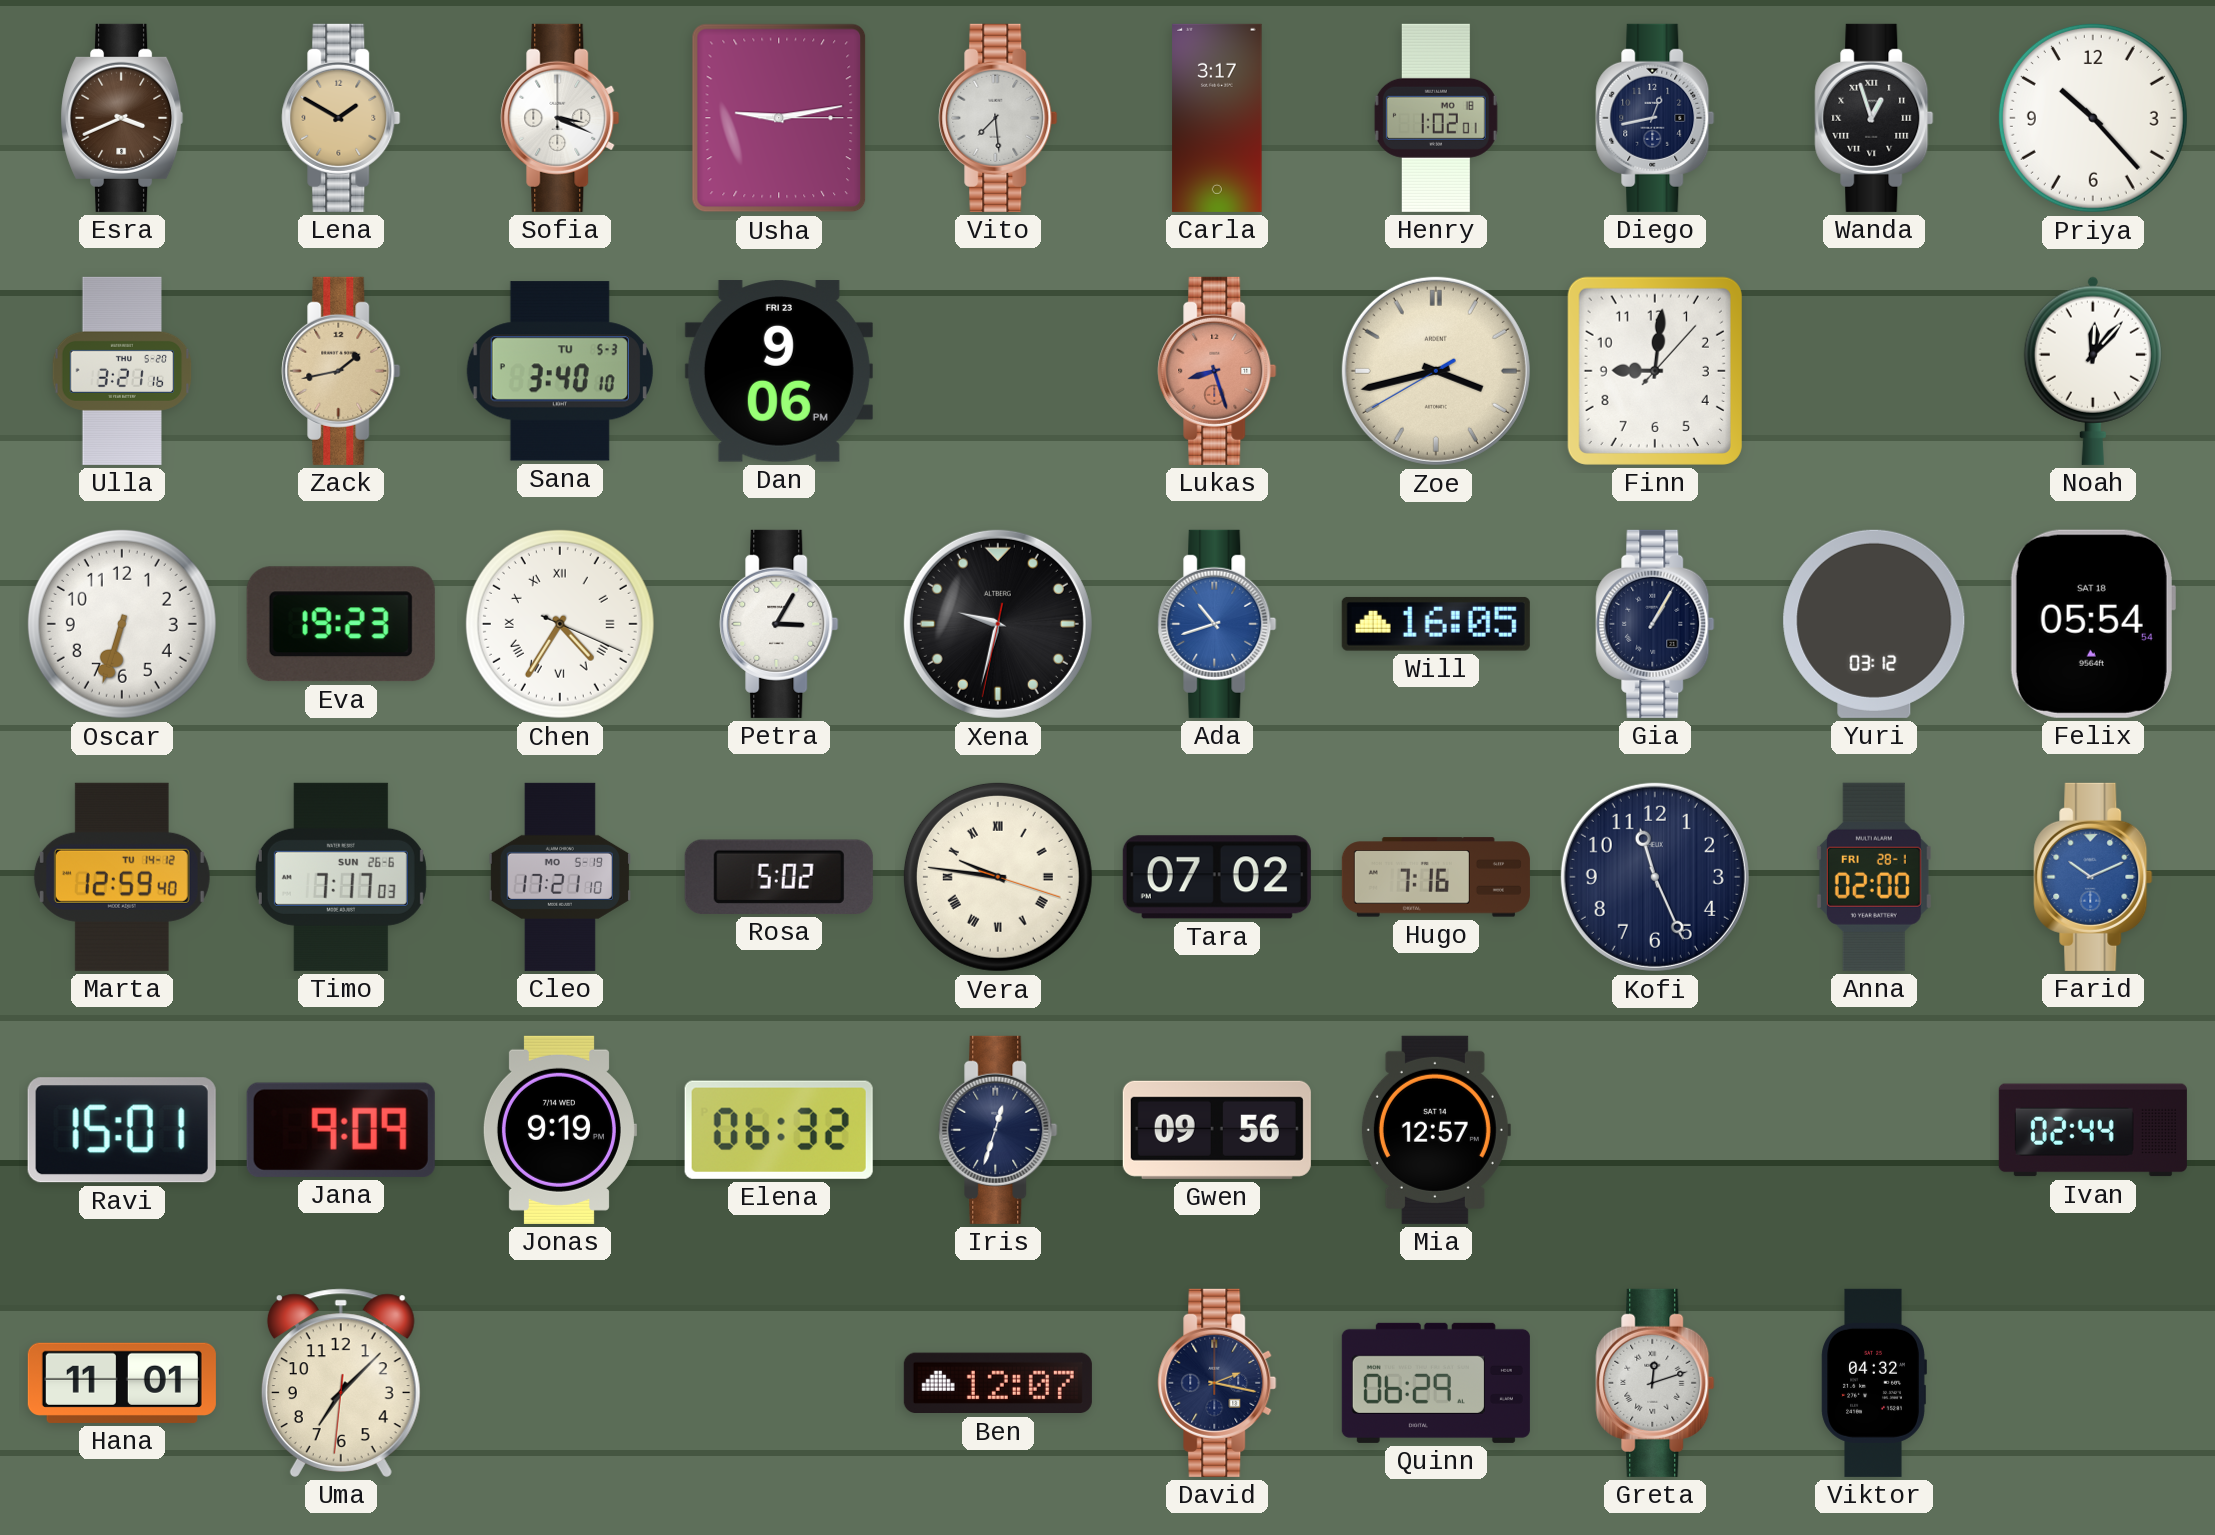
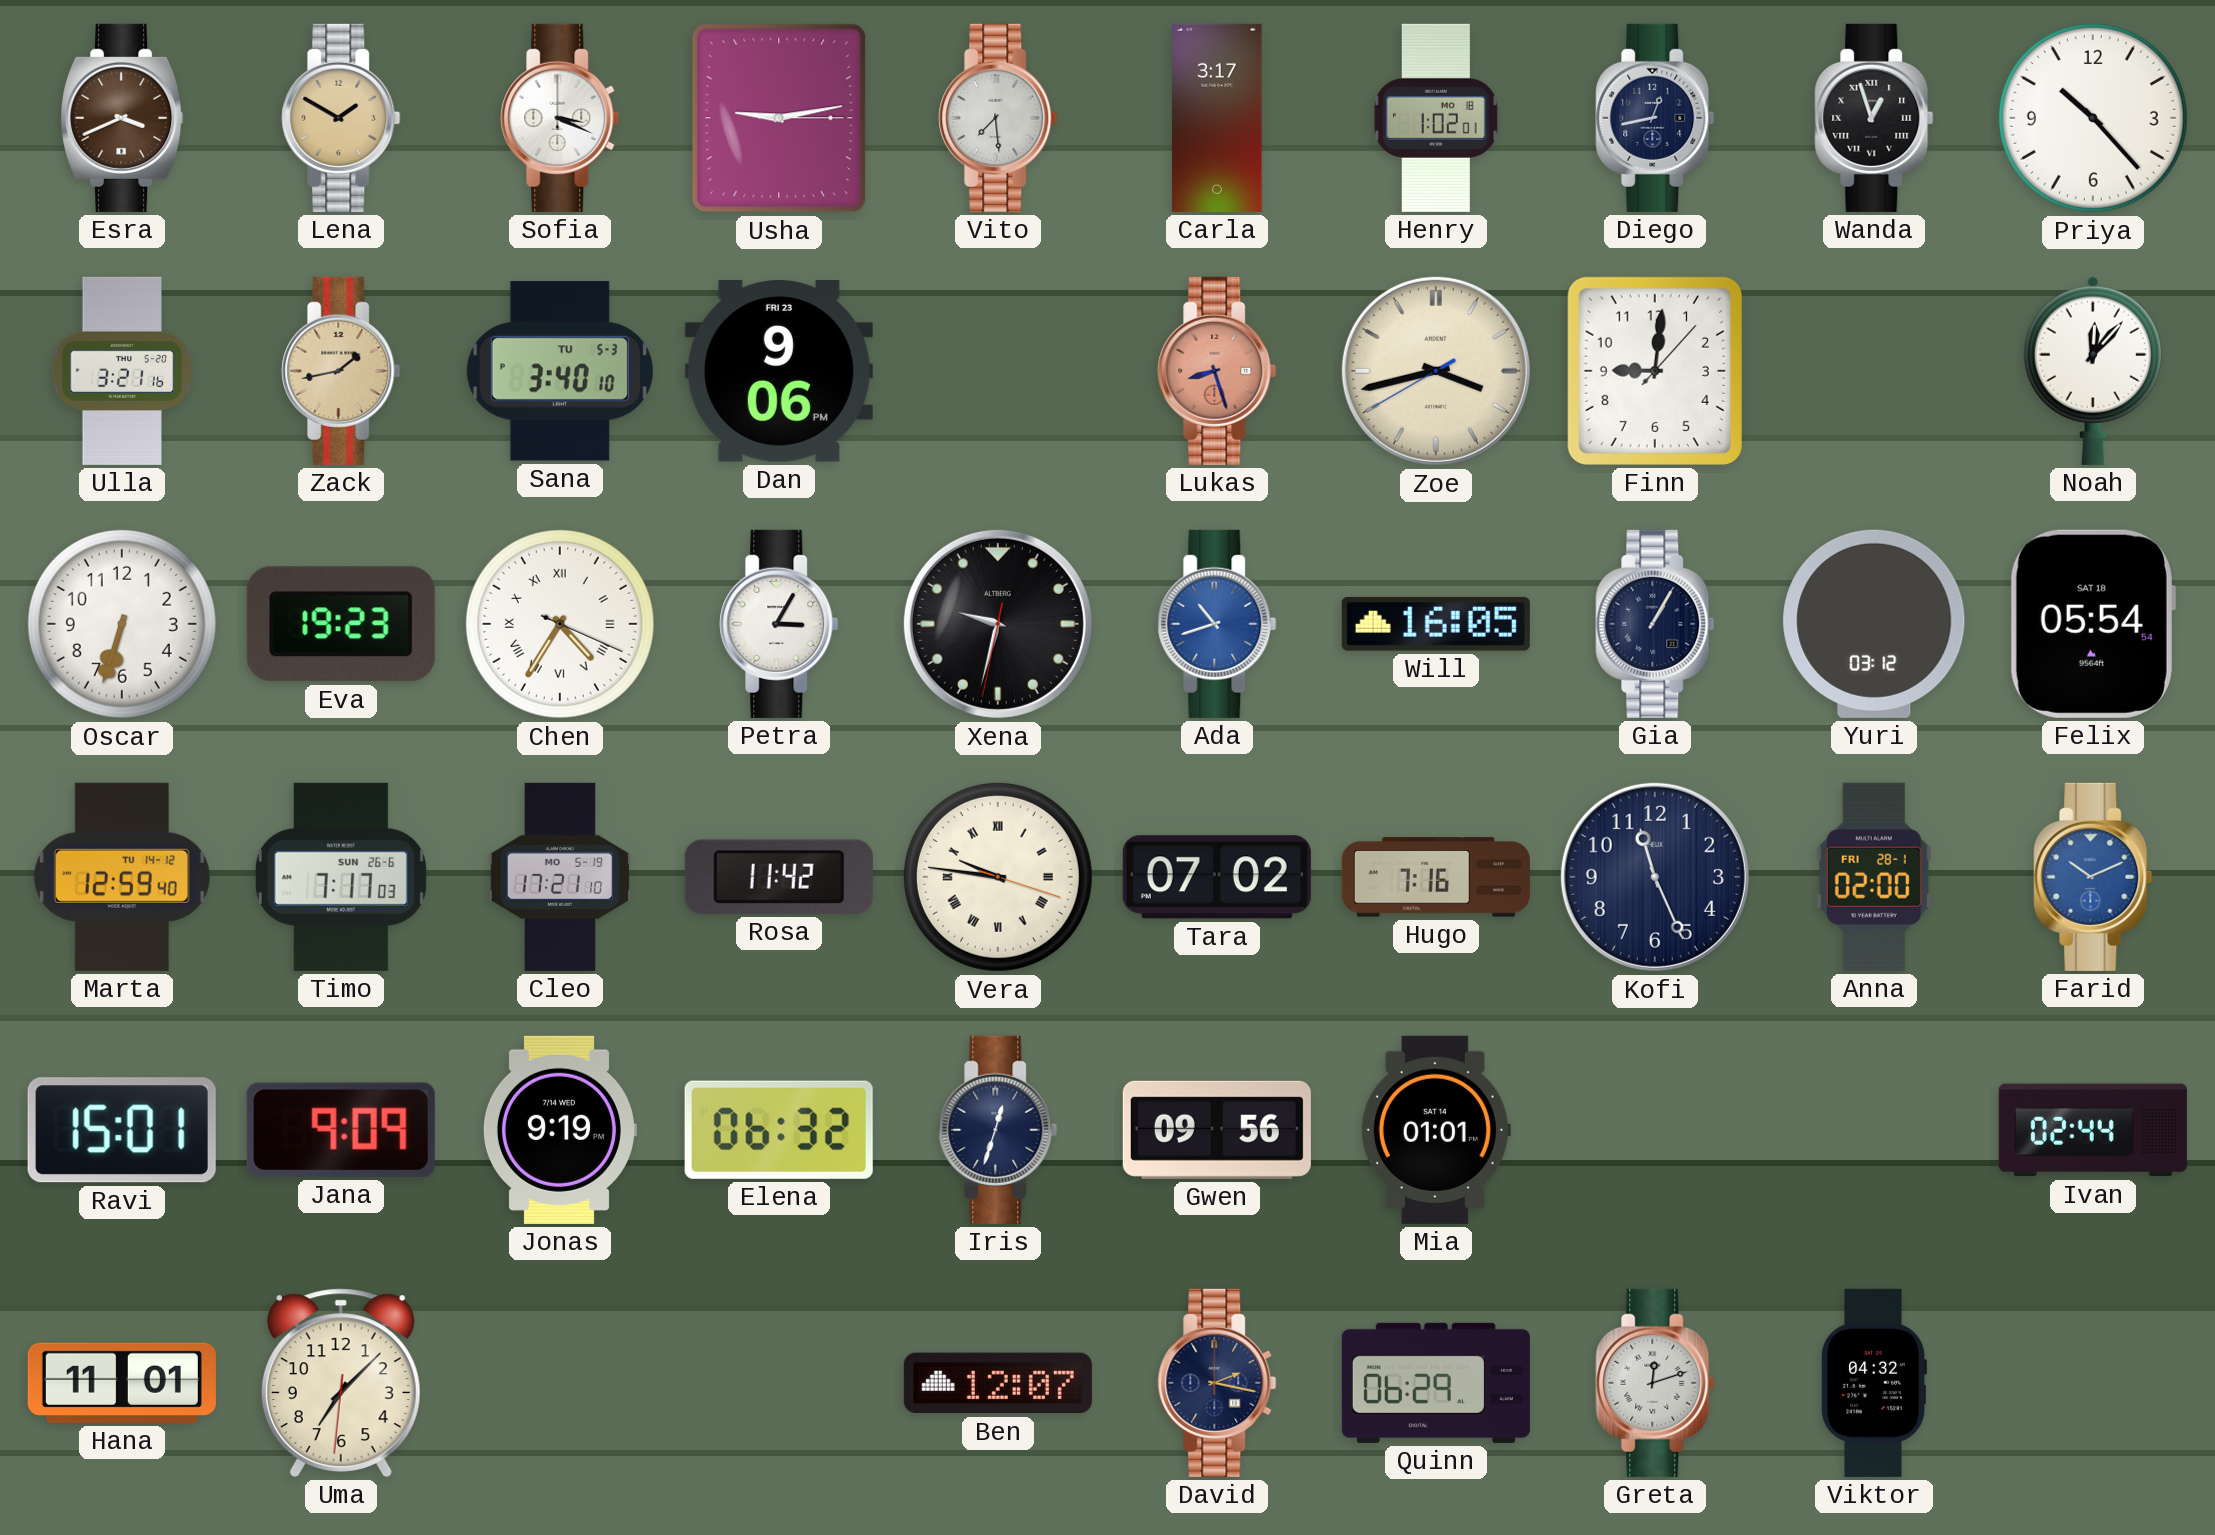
Rosa: 5:02 -> 11:42 (779, 877)
Mia: 12:57 -> 01:01 (1435, 1130)
